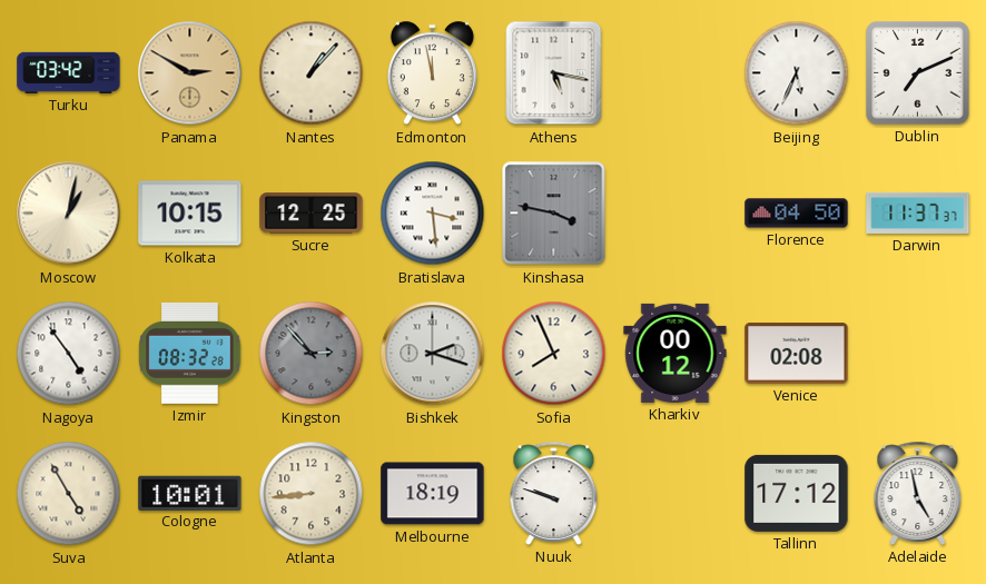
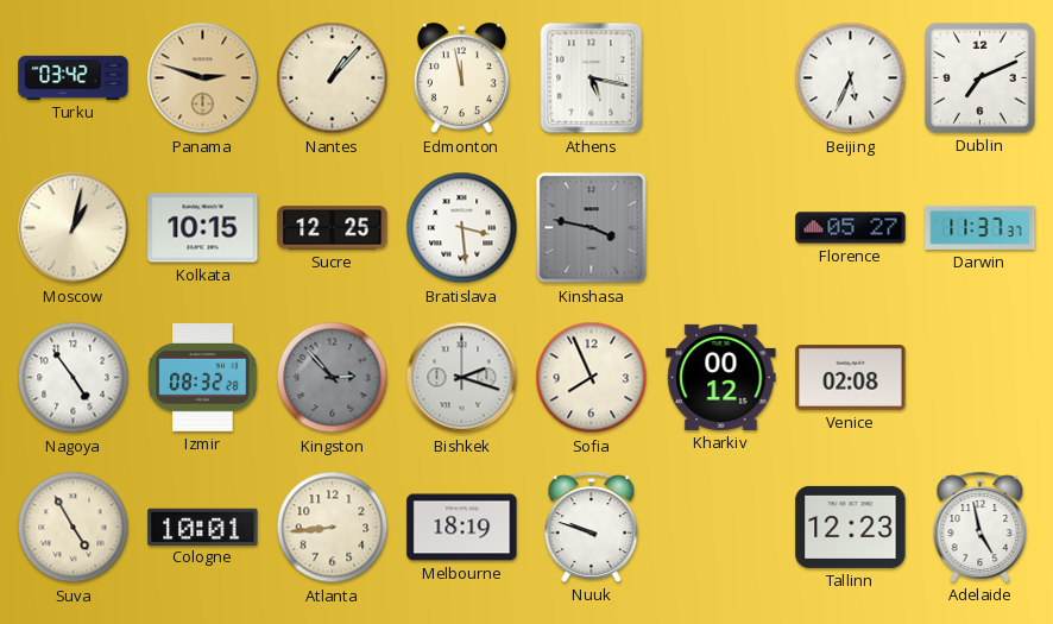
Panama: 2:50 -> 2:48 (203, 78)
Florence: 04:50 -> 05:27 (851, 228)
Tallinn: 17:12 -> 12:23 (851, 527)
